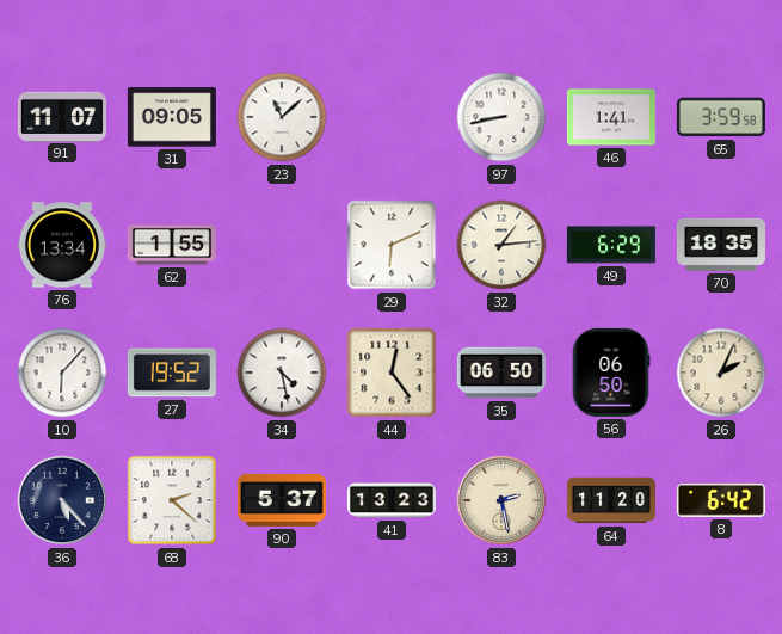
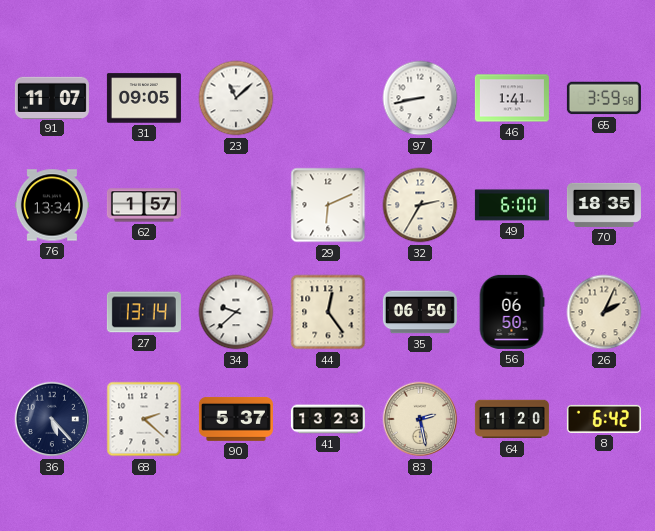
62: 1:55 -> 1:57 (144, 205)
32: 1:14 -> 2:35 (420, 205)
49: 6:29 -> 6:00 (512, 205)
10: 6:07 -> none (62, 373)
27: 19:52 -> 13:14 (144, 312)
34: 4:28 -> 9:38 (236, 312)
